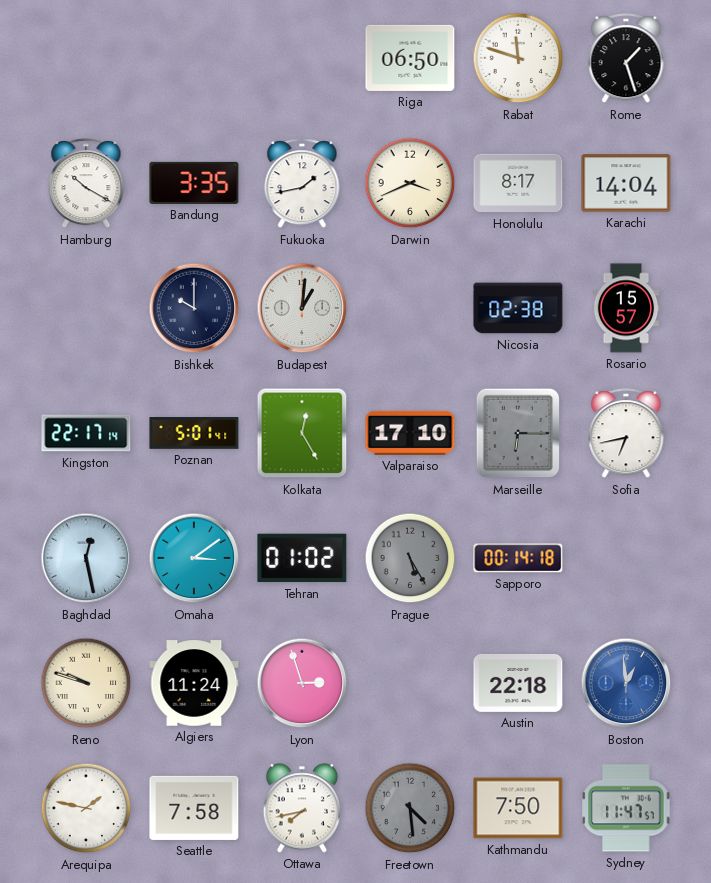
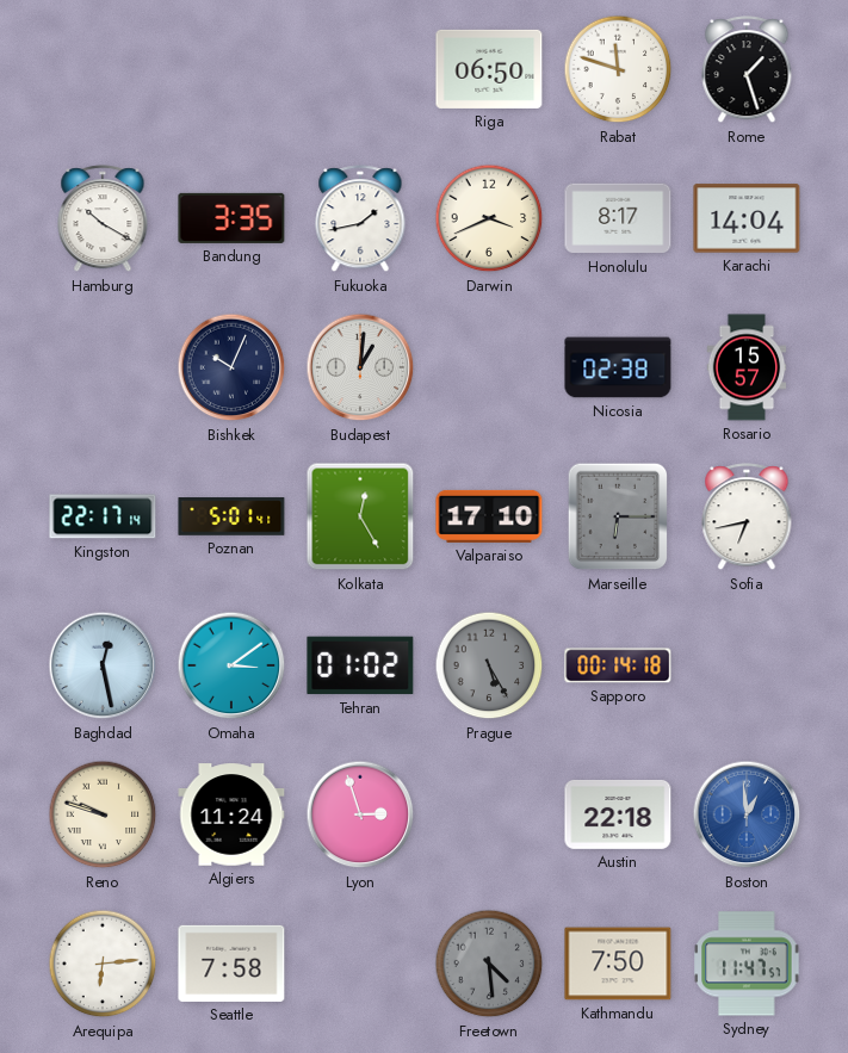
Bishkek: 10:00 -> 10:04 (231, 367)
Arequipa: 1:47 -> 6:14 (103, 964)
Ottawa: 7:43 -> none (302, 808)
